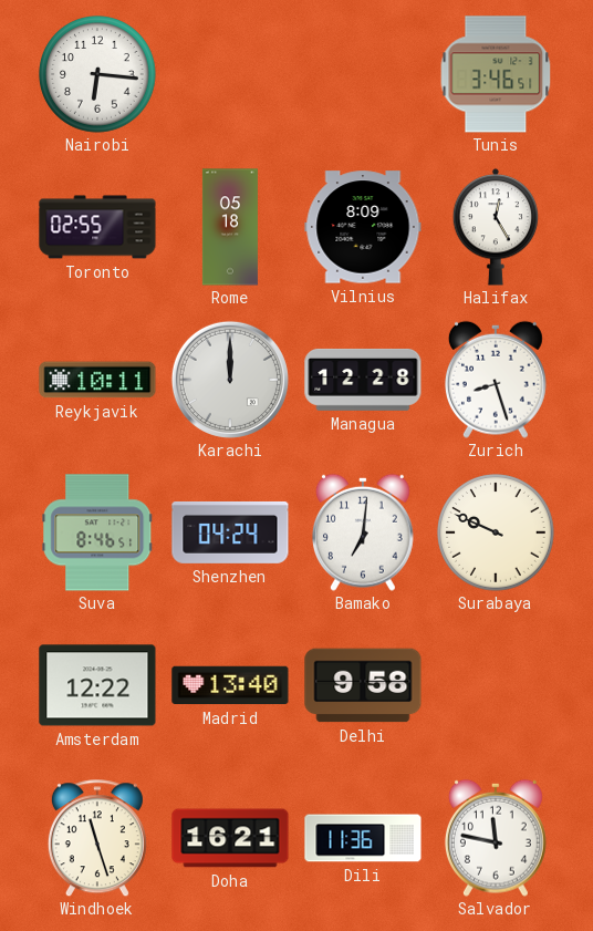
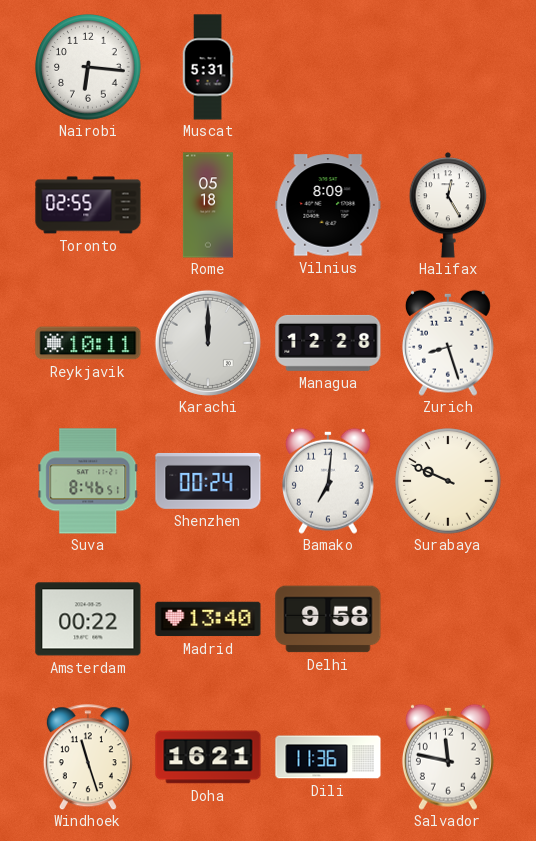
Muscat: none -> 5:31 (208, 67)
Tunis: 3:46 -> none (496, 74)
Shenzhen: 04:24 -> 00:24 (208, 481)
Amsterdam: 12:22 -> 00:22 (88, 619)
